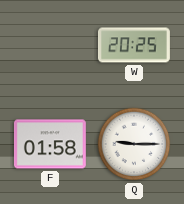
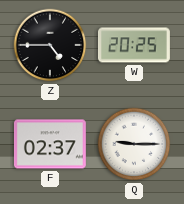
Z: none -> 4:45 (50, 45)
F: 01:58 -> 02:37 (50, 144)
